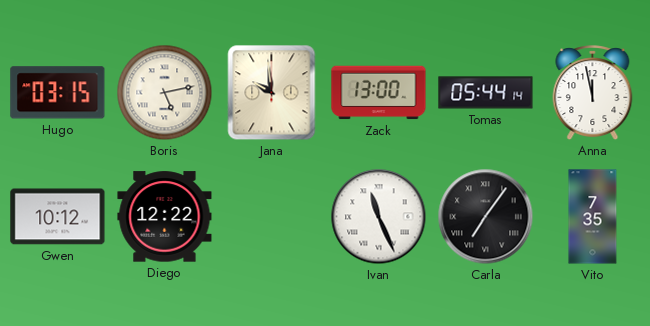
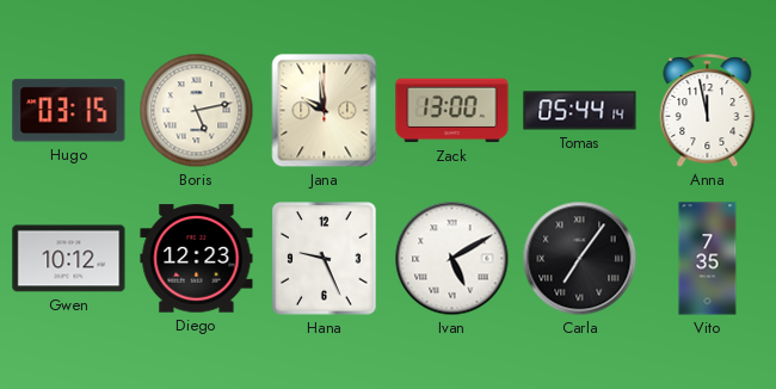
Diego: 12:22 -> 12:23 (197, 259)
Hana: none -> 9:26 (325, 259)
Ivan: 11:26 -> 5:10 (452, 259)
